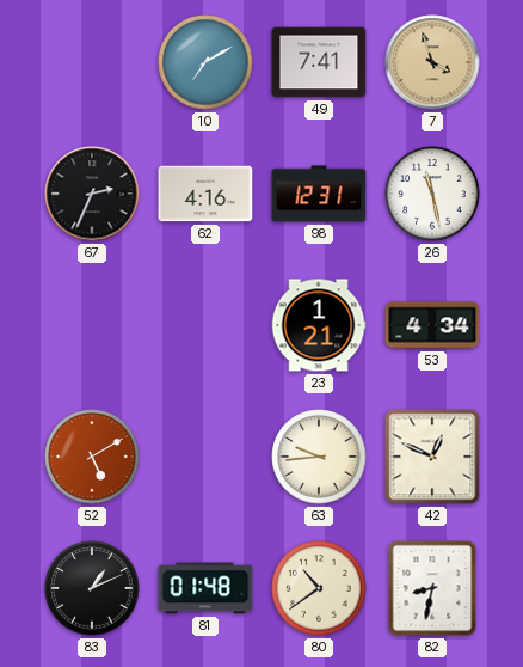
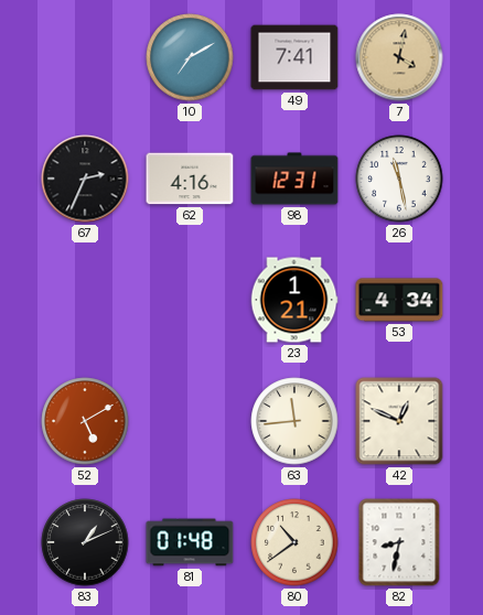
7: 3:57 -> 4:02 (399, 57)
63: 9:44 -> 11:44 (294, 421)
